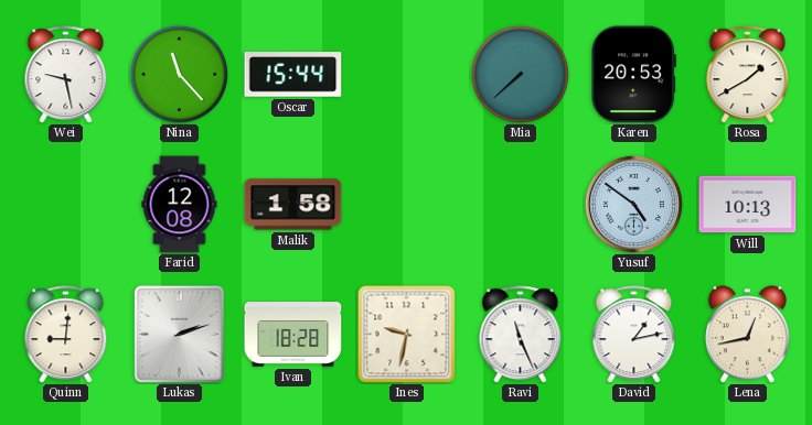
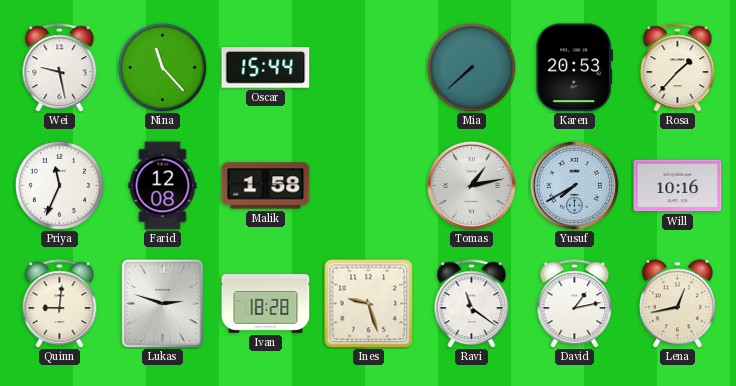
Rosa: 1:40 -> 1:37 (678, 68)
Priya: none -> 11:34 (59, 185)
Tomas: none -> 1:13 (471, 185)
Yusuf: 4:51 -> 7:40 (574, 185)
Will: 10:13 -> 10:16 (678, 186)
Lukas: 2:12 -> 2:48 (162, 303)
Ines: 9:32 -> 9:27 (368, 303)
Ravi: 11:26 -> 11:21 (472, 304)
